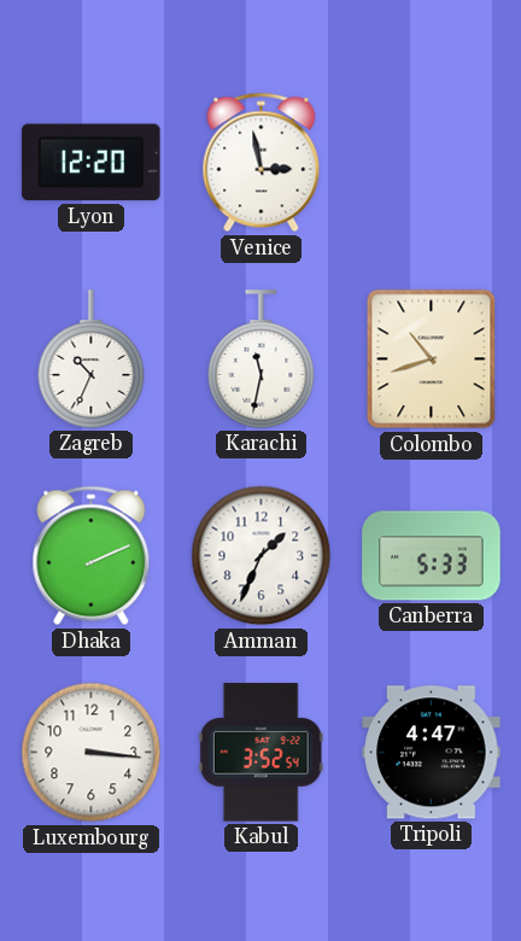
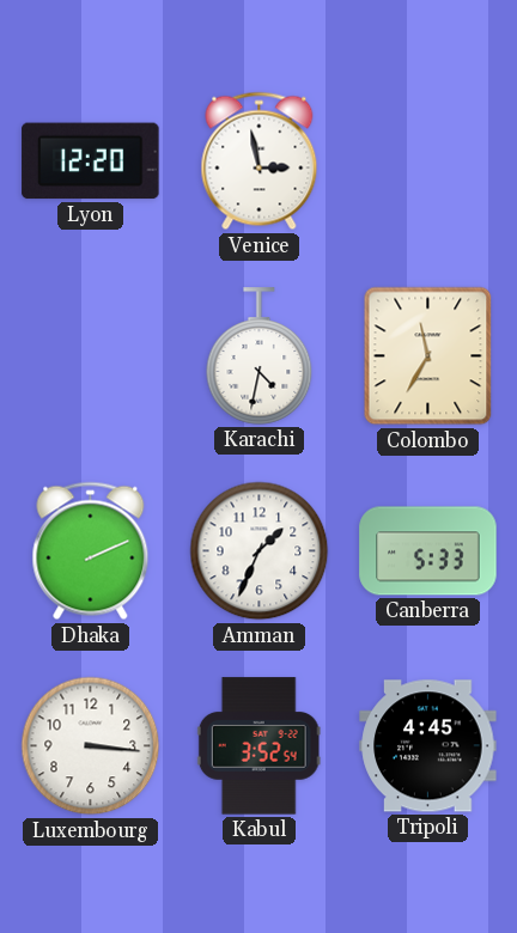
Zagreb: 10:34 -> none (92, 360)
Karachi: 11:32 -> 4:32 (260, 356)
Colombo: 10:42 -> 11:35 (428, 356)
Tripoli: 4:47 -> 4:45 (428, 746)
